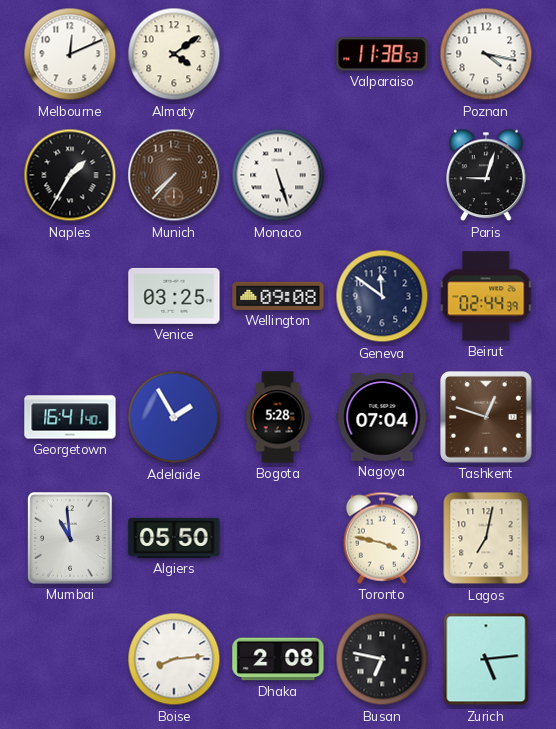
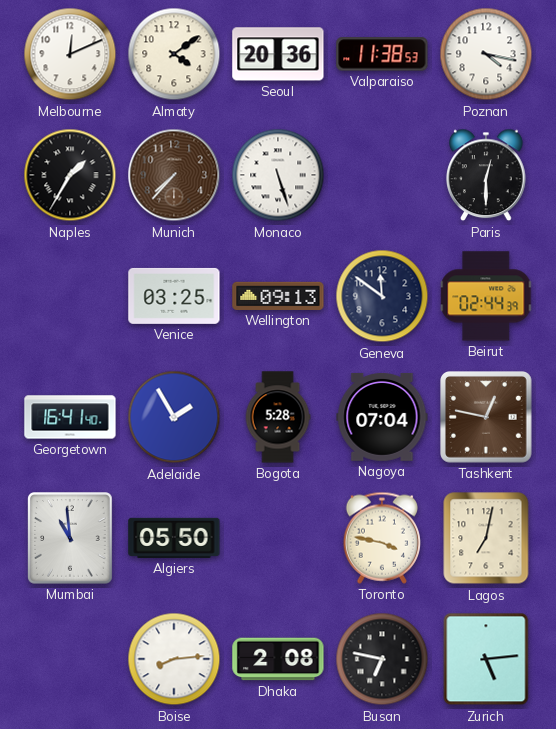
Seoul: none -> 20:36 (278, 54)
Paris: 9:03 -> 12:30 (486, 175)
Wellington: 09:08 -> 09:13 (278, 296)
Tashkent: 12:48 -> 12:47 (487, 418)
